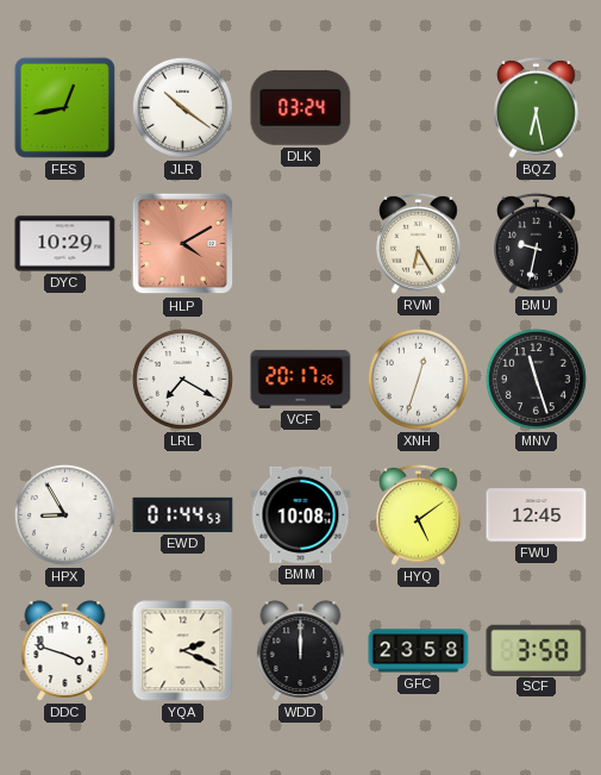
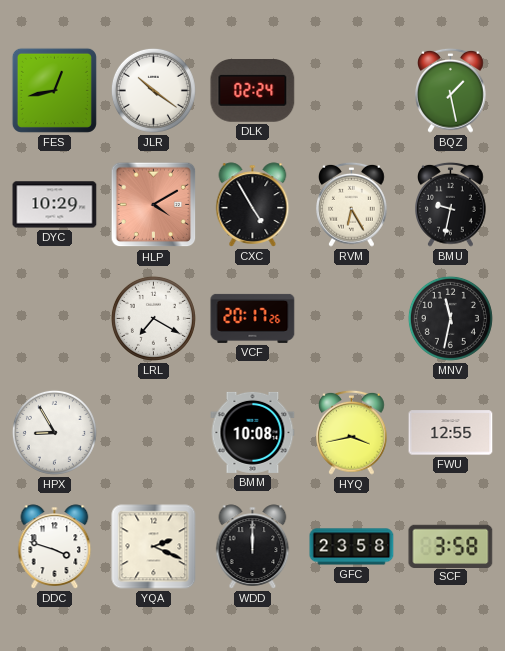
DLK: 03:24 -> 02:24 (253, 91)
BQZ: 6:28 -> 1:28 (451, 90)
CXC: none -> 4:55 (253, 205)
XNH: 12:33 -> none (418, 379)
MNV: 11:27 -> 11:32 (450, 318)
EWD: 01:44 -> none (183, 514)
HYQ: 5:09 -> 3:43 (352, 432)
FWU: 12:45 -> 12:55 (451, 433)
